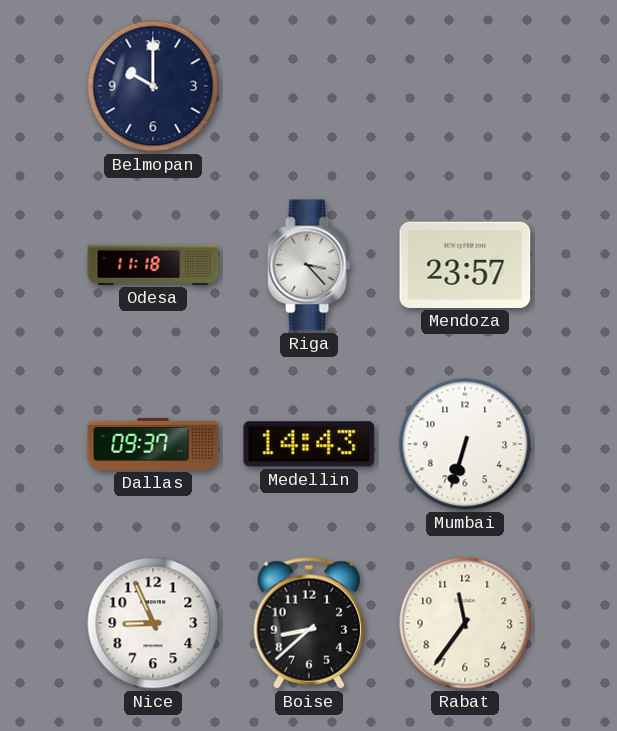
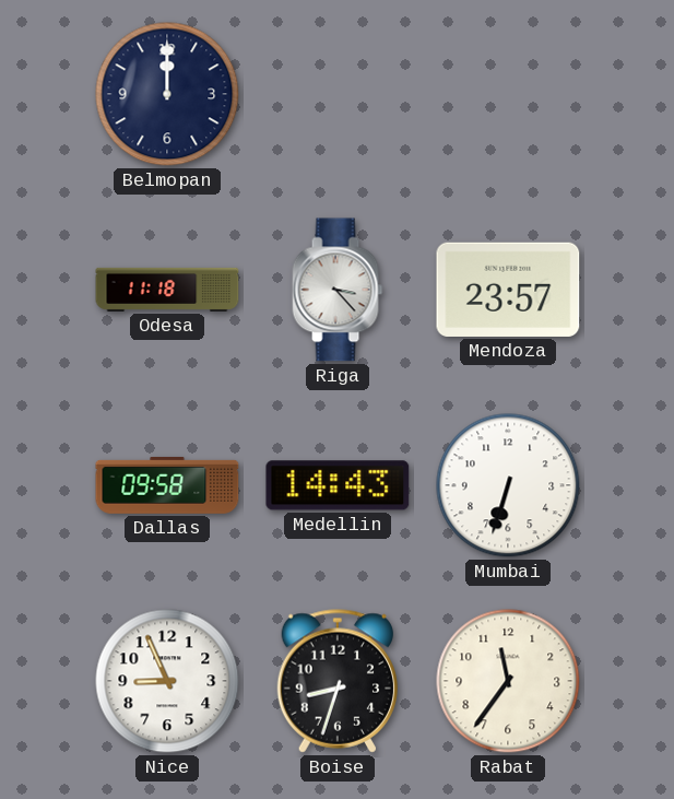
Belmopan: 10:00 -> 12:00 (167, 94)
Dallas: 09:37 -> 09:58 (167, 485)
Boise: 8:38 -> 8:33 (336, 681)
